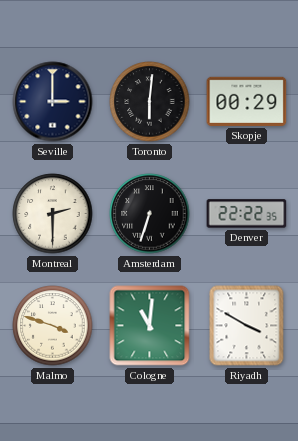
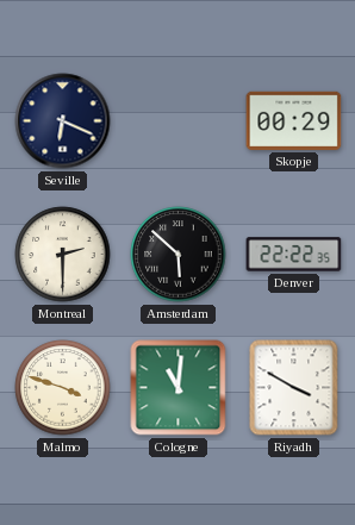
Seville: 3:00 -> 6:19 (63, 121)
Toronto: 6:01 -> none (150, 102)
Amsterdam: 6:33 -> 5:52 (179, 255)
